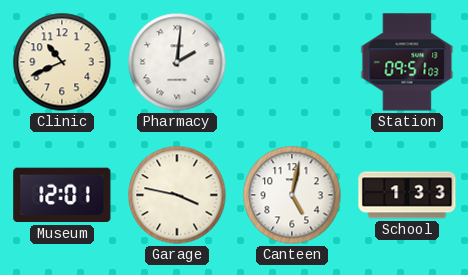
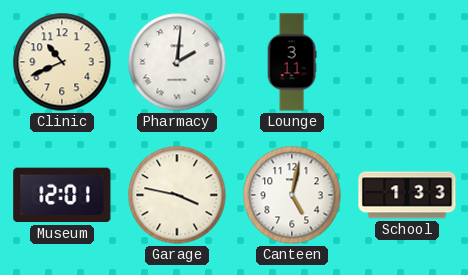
Lounge: none -> 3:11 (292, 62)
Station: 09:51 -> none (407, 62)
